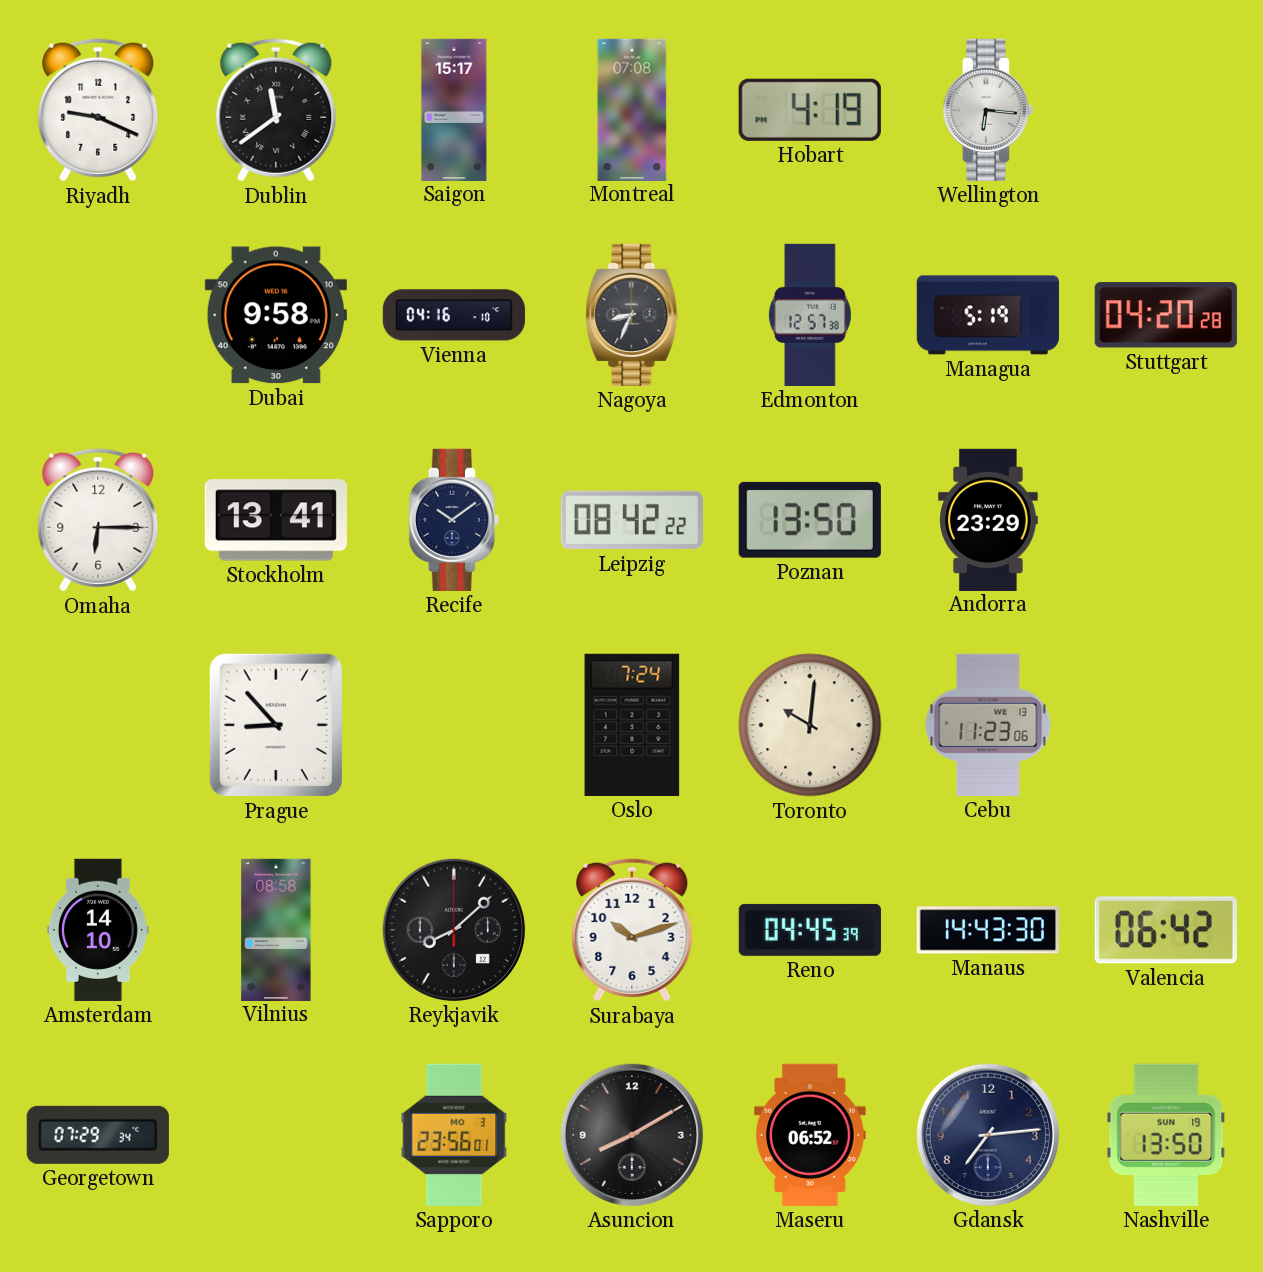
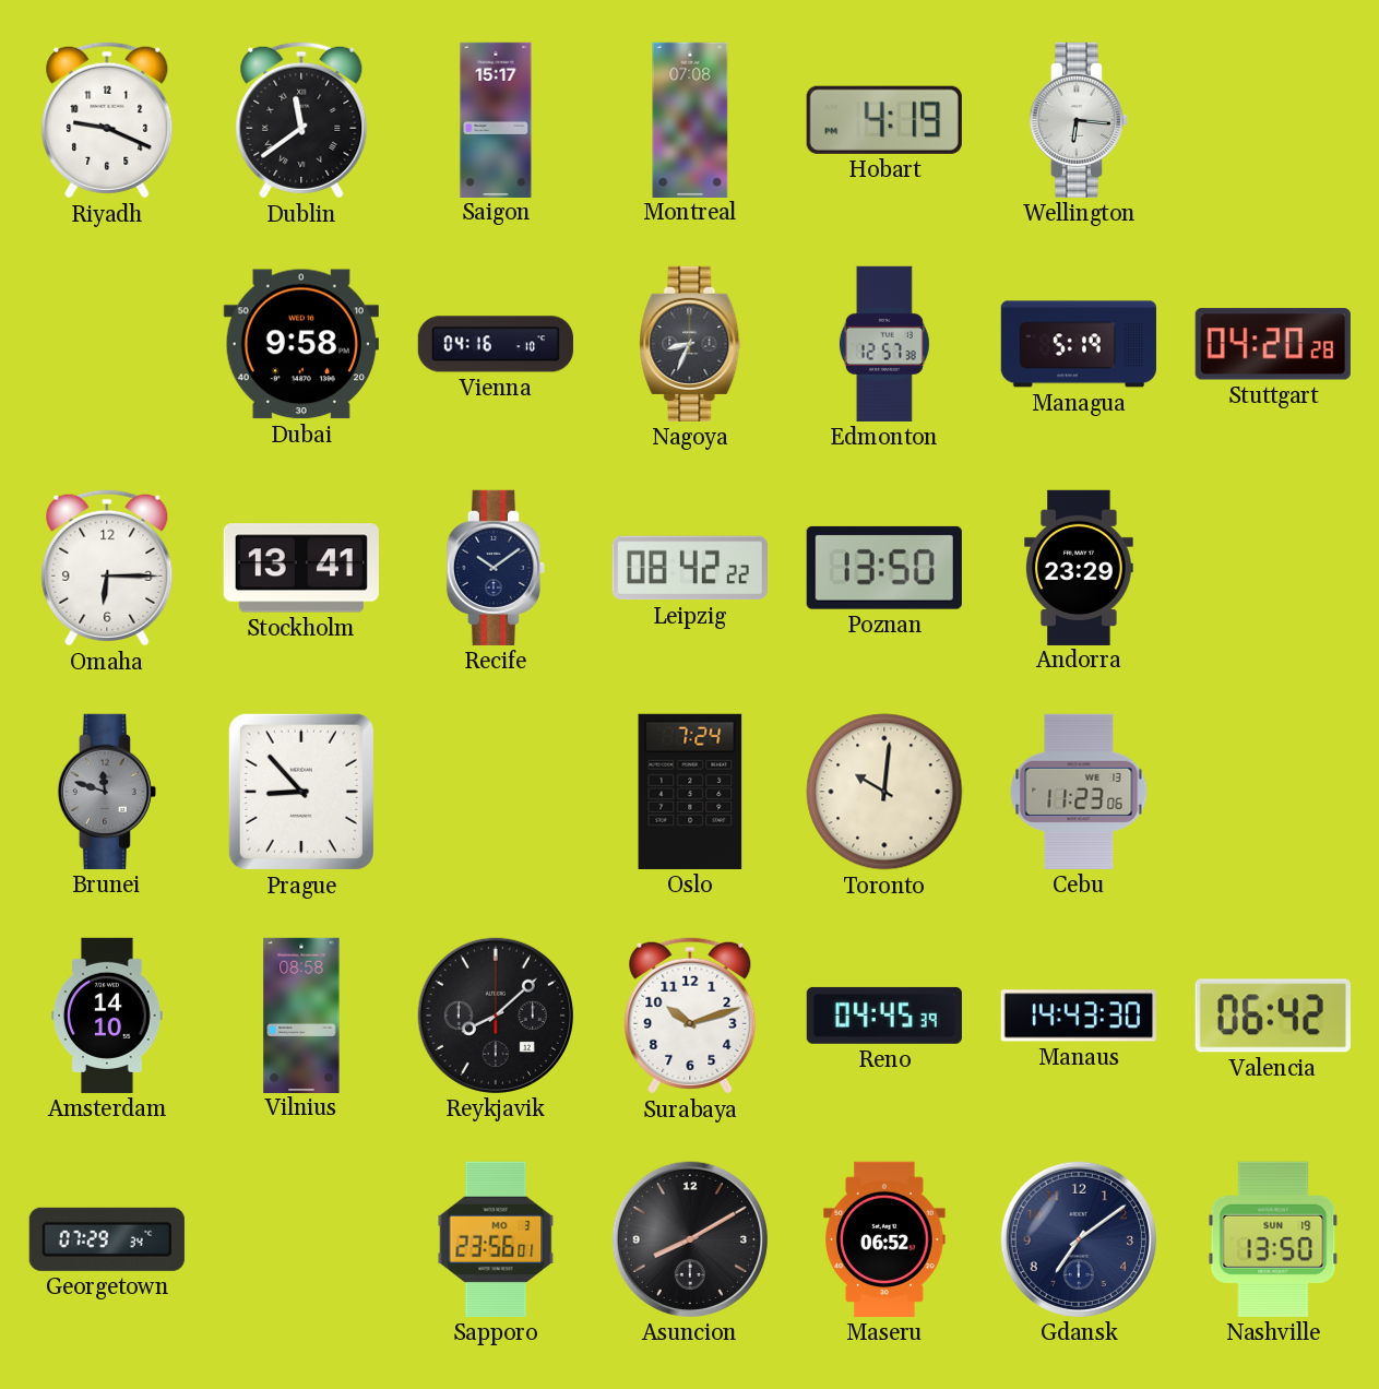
Brunei: none -> 11:48 (106, 792)
Gdansk: 7:14 -> 7:09 (1079, 1239)
